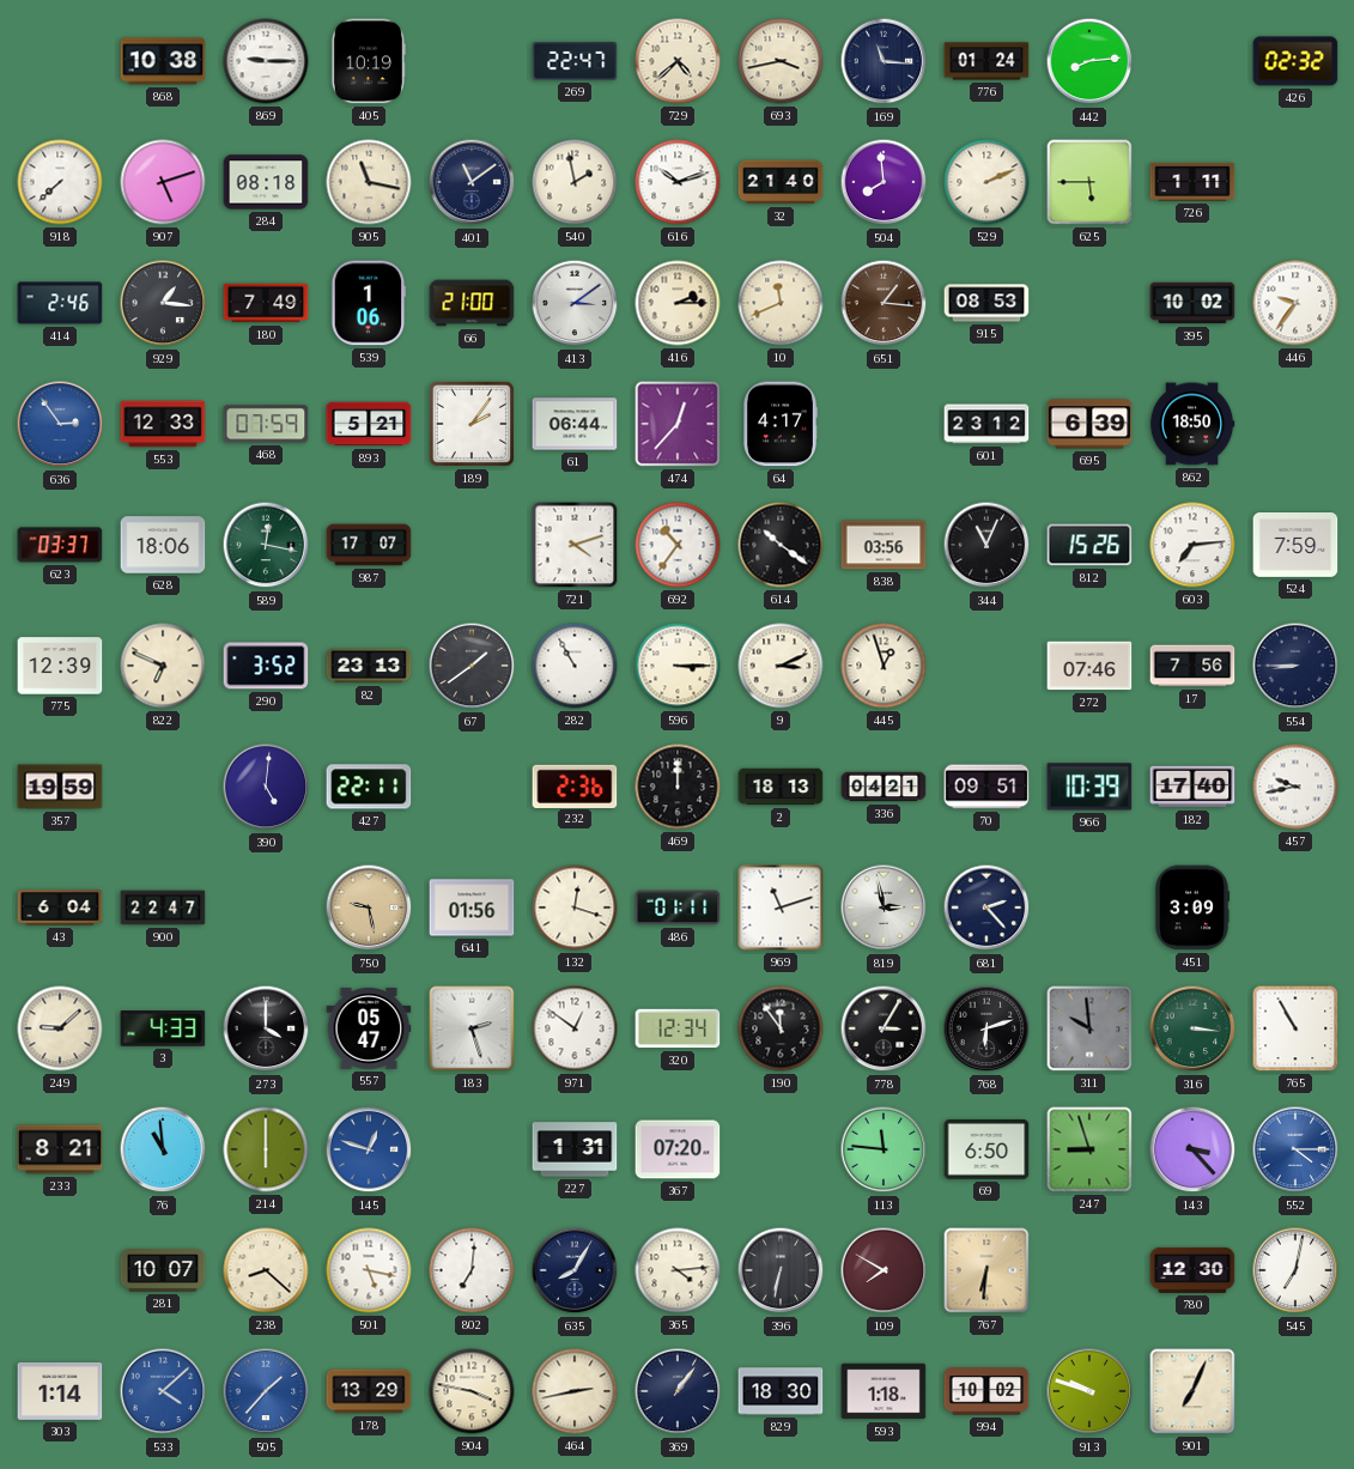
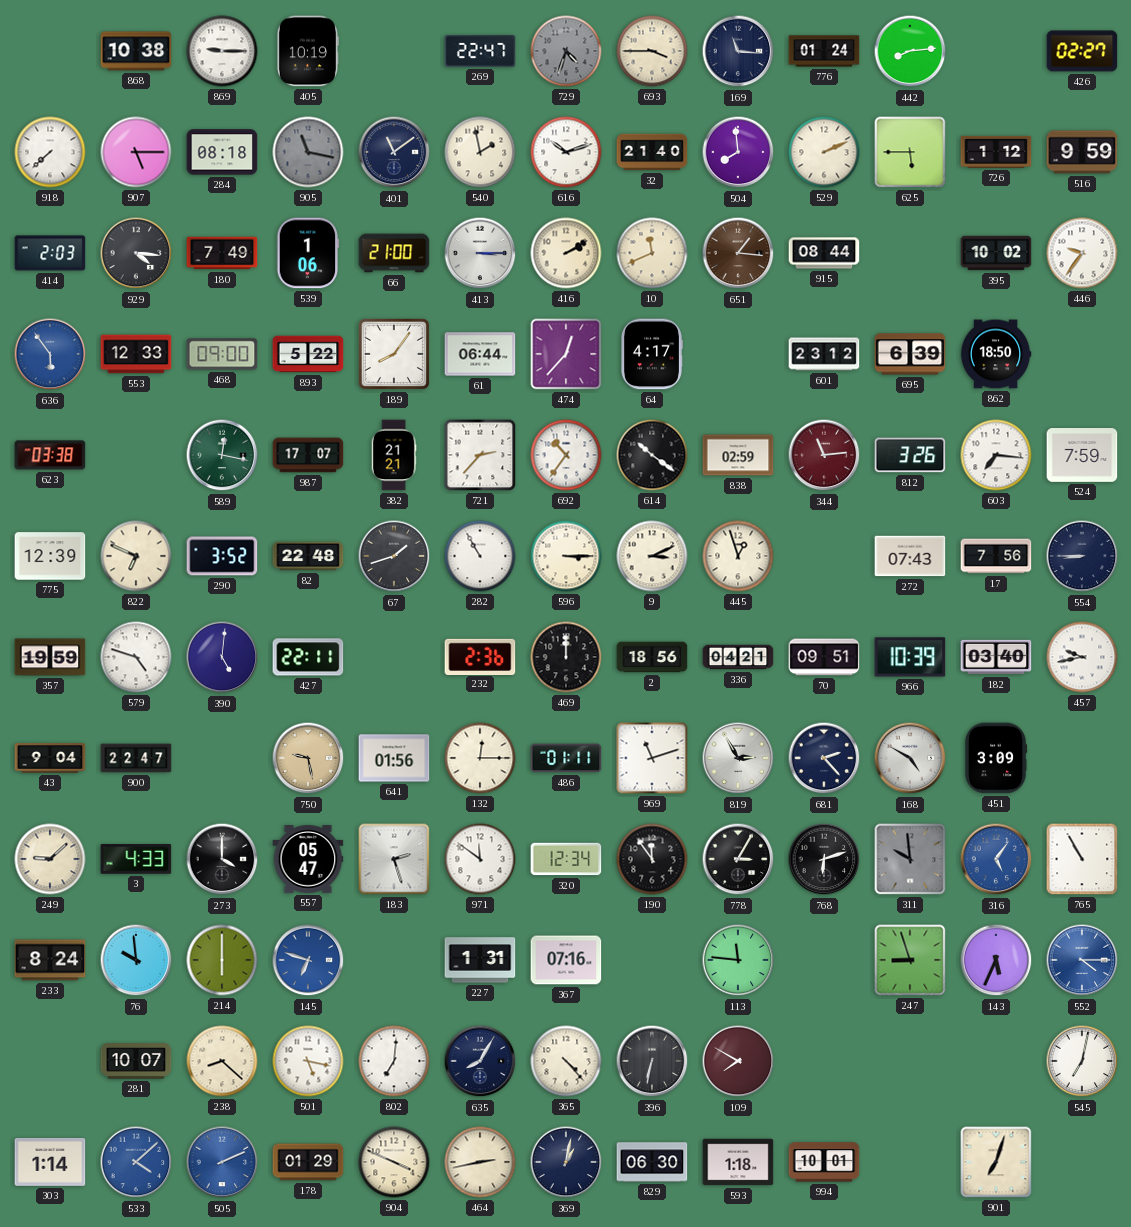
729: 4:38 -> 4:33 (566, 51)
729 dial: cream -> grey (566, 51)
693: 3:43 -> 3:45 (652, 51)
426: 02:32 -> 02:27 (1082, 51)
907: 5:12 -> 5:15 (136, 152)
905 dial: cream -> grey (308, 152)
726: 1:11 -> 1:12 (996, 152)
516: none -> 9:59 (1082, 152)
414: 2:46 -> 2:03 (50, 253)
929: 1:16 -> 4:16 (136, 253)
413: 3:09 -> 3:15 (480, 253)
416: 2:15 -> 2:10 (566, 253)
915: 08:53 -> 08:44 (824, 253)
636: 2:54 -> 5:54 (50, 354)
468: 07:59 -> 09:00 (222, 354)
893: 5:21 -> 5:22 (308, 354)
189: 2:06 -> 8:06 (394, 354)
623: 03:37 -> 03:38 (50, 455)
628: 18:06 -> none (163, 545)
382: none -> 21:21 (394, 455)
721: 4:12 -> 2:37 (480, 455)
838: 03:56 -> 02:59 (738, 455)
344: 11:04 -> 11:14 (824, 455)
344 dial: black -> burgundy (824, 455)
812: 15:26 -> 3:26 (910, 455)
603: 7:14 -> 7:16 (996, 455)
82: 23:13 -> 22:48 (308, 556)
67: 1:39 -> 1:42 (394, 556)
272: 07:46 -> 07:43 (910, 556)
579: none -> 4:48 (136, 657)
2: 18:13 -> 18:56 (652, 657)
182: 17:40 -> 03:40 (996, 657)
43: 6:04 -> 9:04 (50, 759)
132: 12:18 -> 12:15 (480, 758)
819: 2:58 -> 2:55 (738, 758)
168: none -> 4:50 (910, 758)
971: 12:51 -> 11:51 (480, 859)
316: 3:16 -> 5:06 (996, 859)
316 dial: green -> blue (996, 859)
233: 8:21 -> 8:24 (50, 960)
76: 10:59 -> 9:59 (136, 960)
145: 12:48 -> 6:48 (308, 960)
367: 07:20 -> 07:16 (566, 960)
69: 6:50 -> none (986, 1151)
143: 3:23 -> 5:34 (996, 960)
365: 4:14 -> 4:23 (566, 1061)
767: 6:31 -> none (986, 1270)
780: 12:30 -> none (1192, 1270)
505: 1:37 -> 2:11 (222, 1162)
178: 13:29 -> 01:29 (308, 1162)
904: 3:47 -> 3:49 (394, 1162)
369: 1:06 -> 1:02 (566, 1162)
829: 18:30 -> 06:30 (652, 1162)
994: 10:02 -> 10:01 (824, 1162)
913: 9:48 -> none (1089, 1391)
901: 7:04 -> 7:03 (996, 1162)
